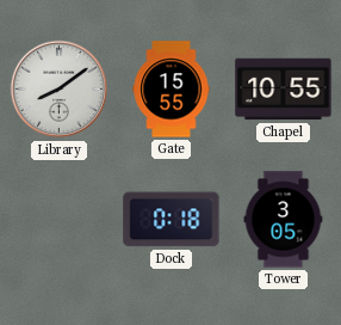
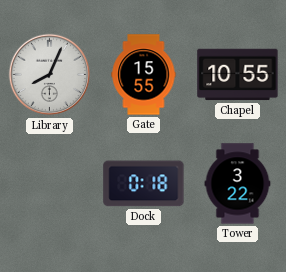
Library: 8:09 -> 8:04 (50, 75)
Tower: 3:05 -> 3:22 (238, 184)
